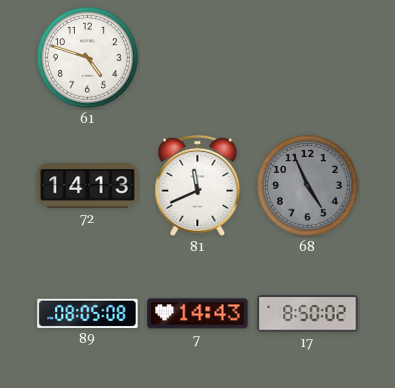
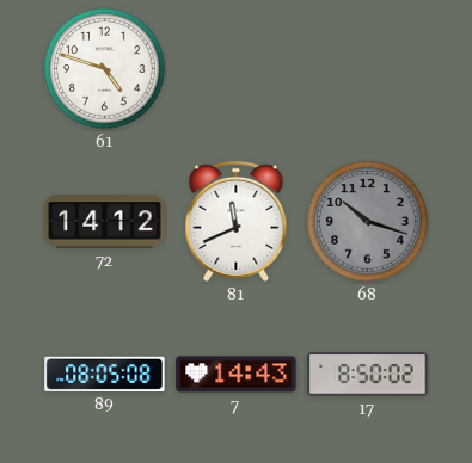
72: 14:13 -> 14:12 (105, 222)
68: 4:56 -> 10:18 (368, 222)
